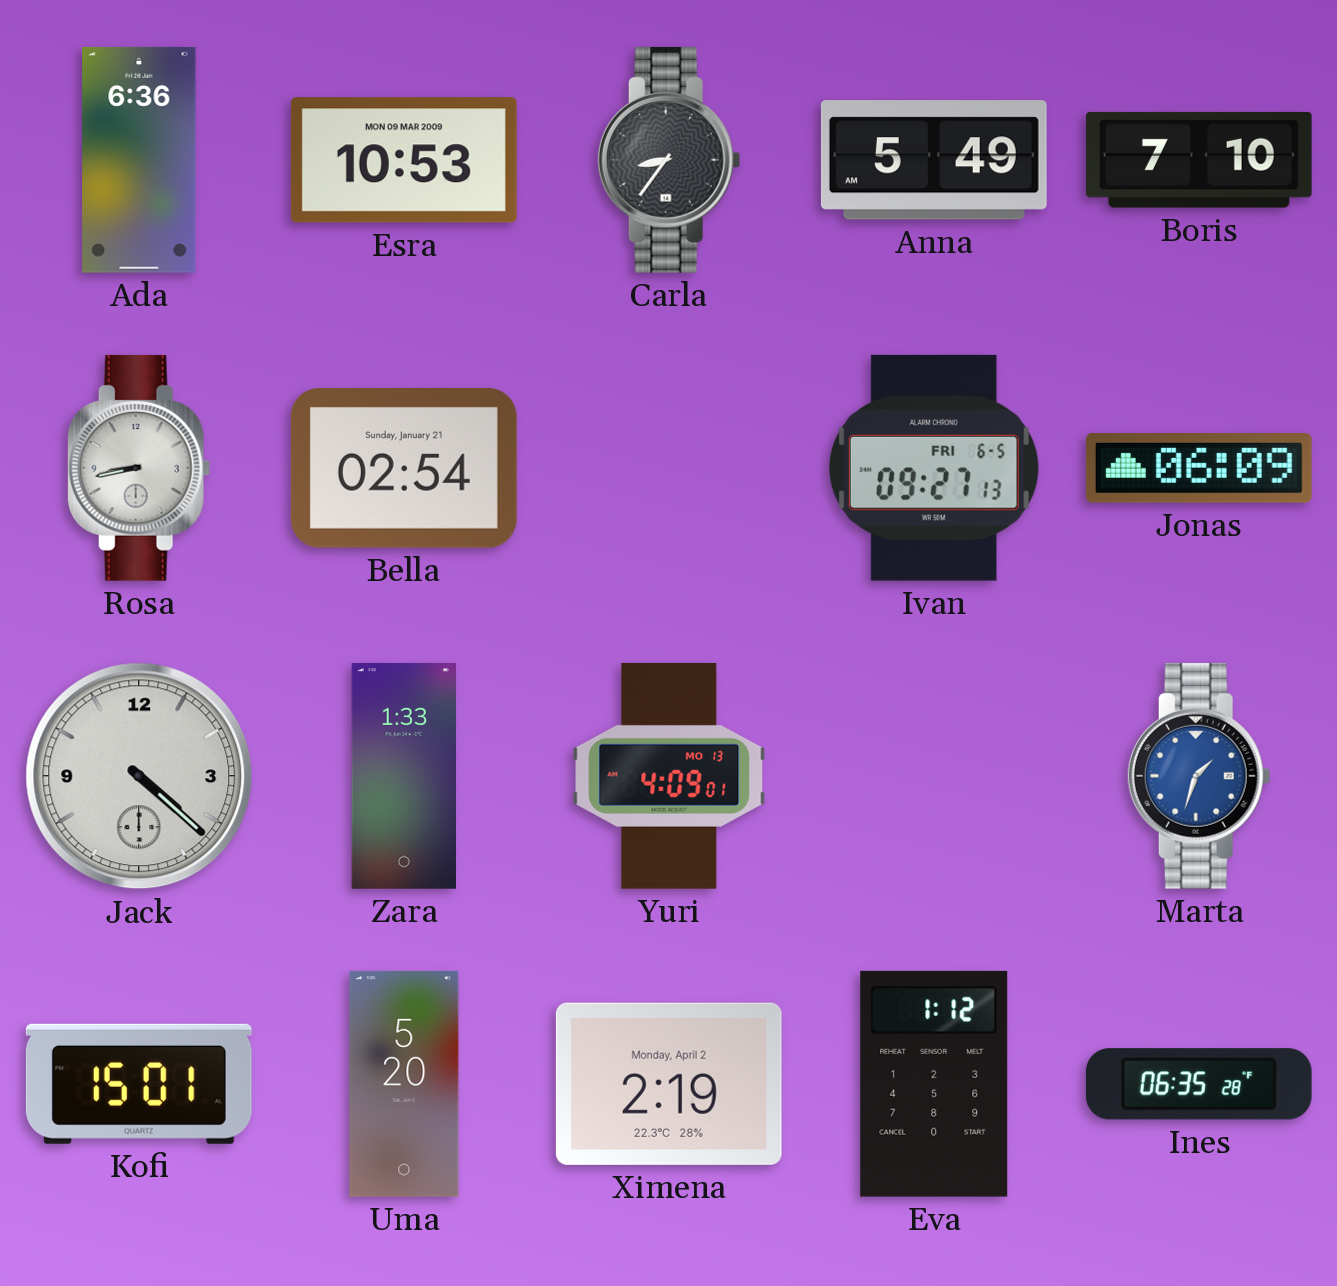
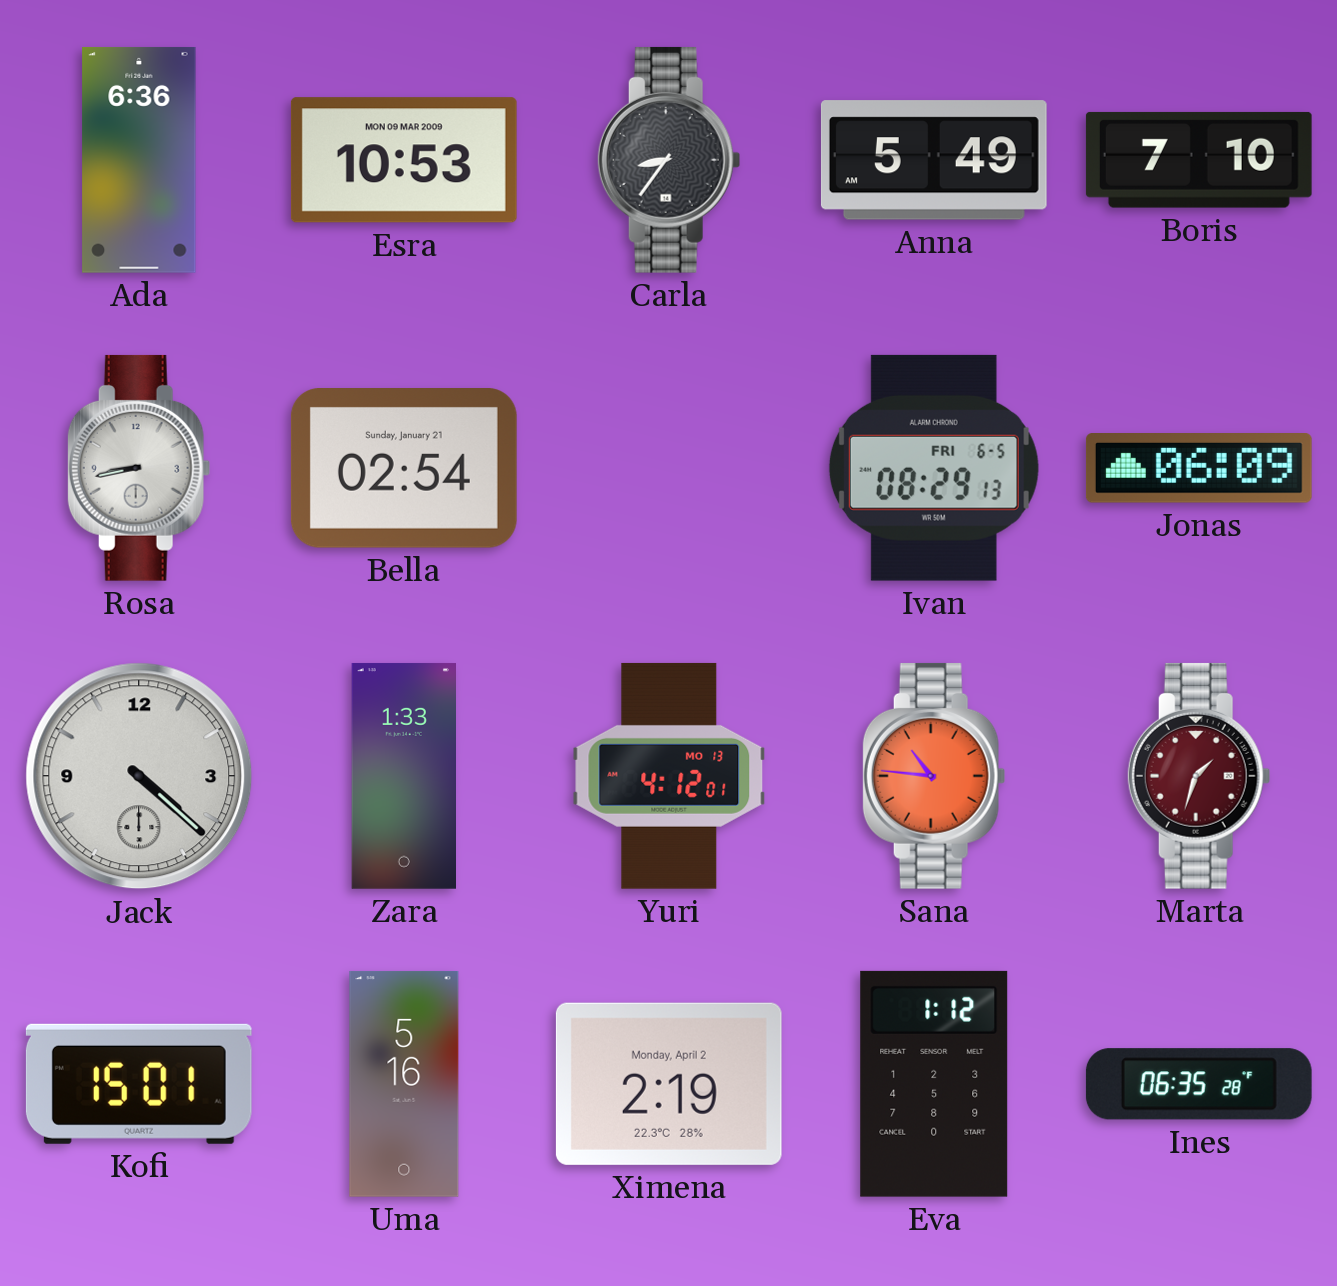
Ivan: 09:27 -> 08:29 (934, 468)
Yuri: 4:09 -> 4:12 (669, 776)
Sana: none -> 10:46 (934, 776)
Marta dial: blue -> burgundy (1199, 776)
Uma: 5:20 -> 5:16 (404, 1084)
